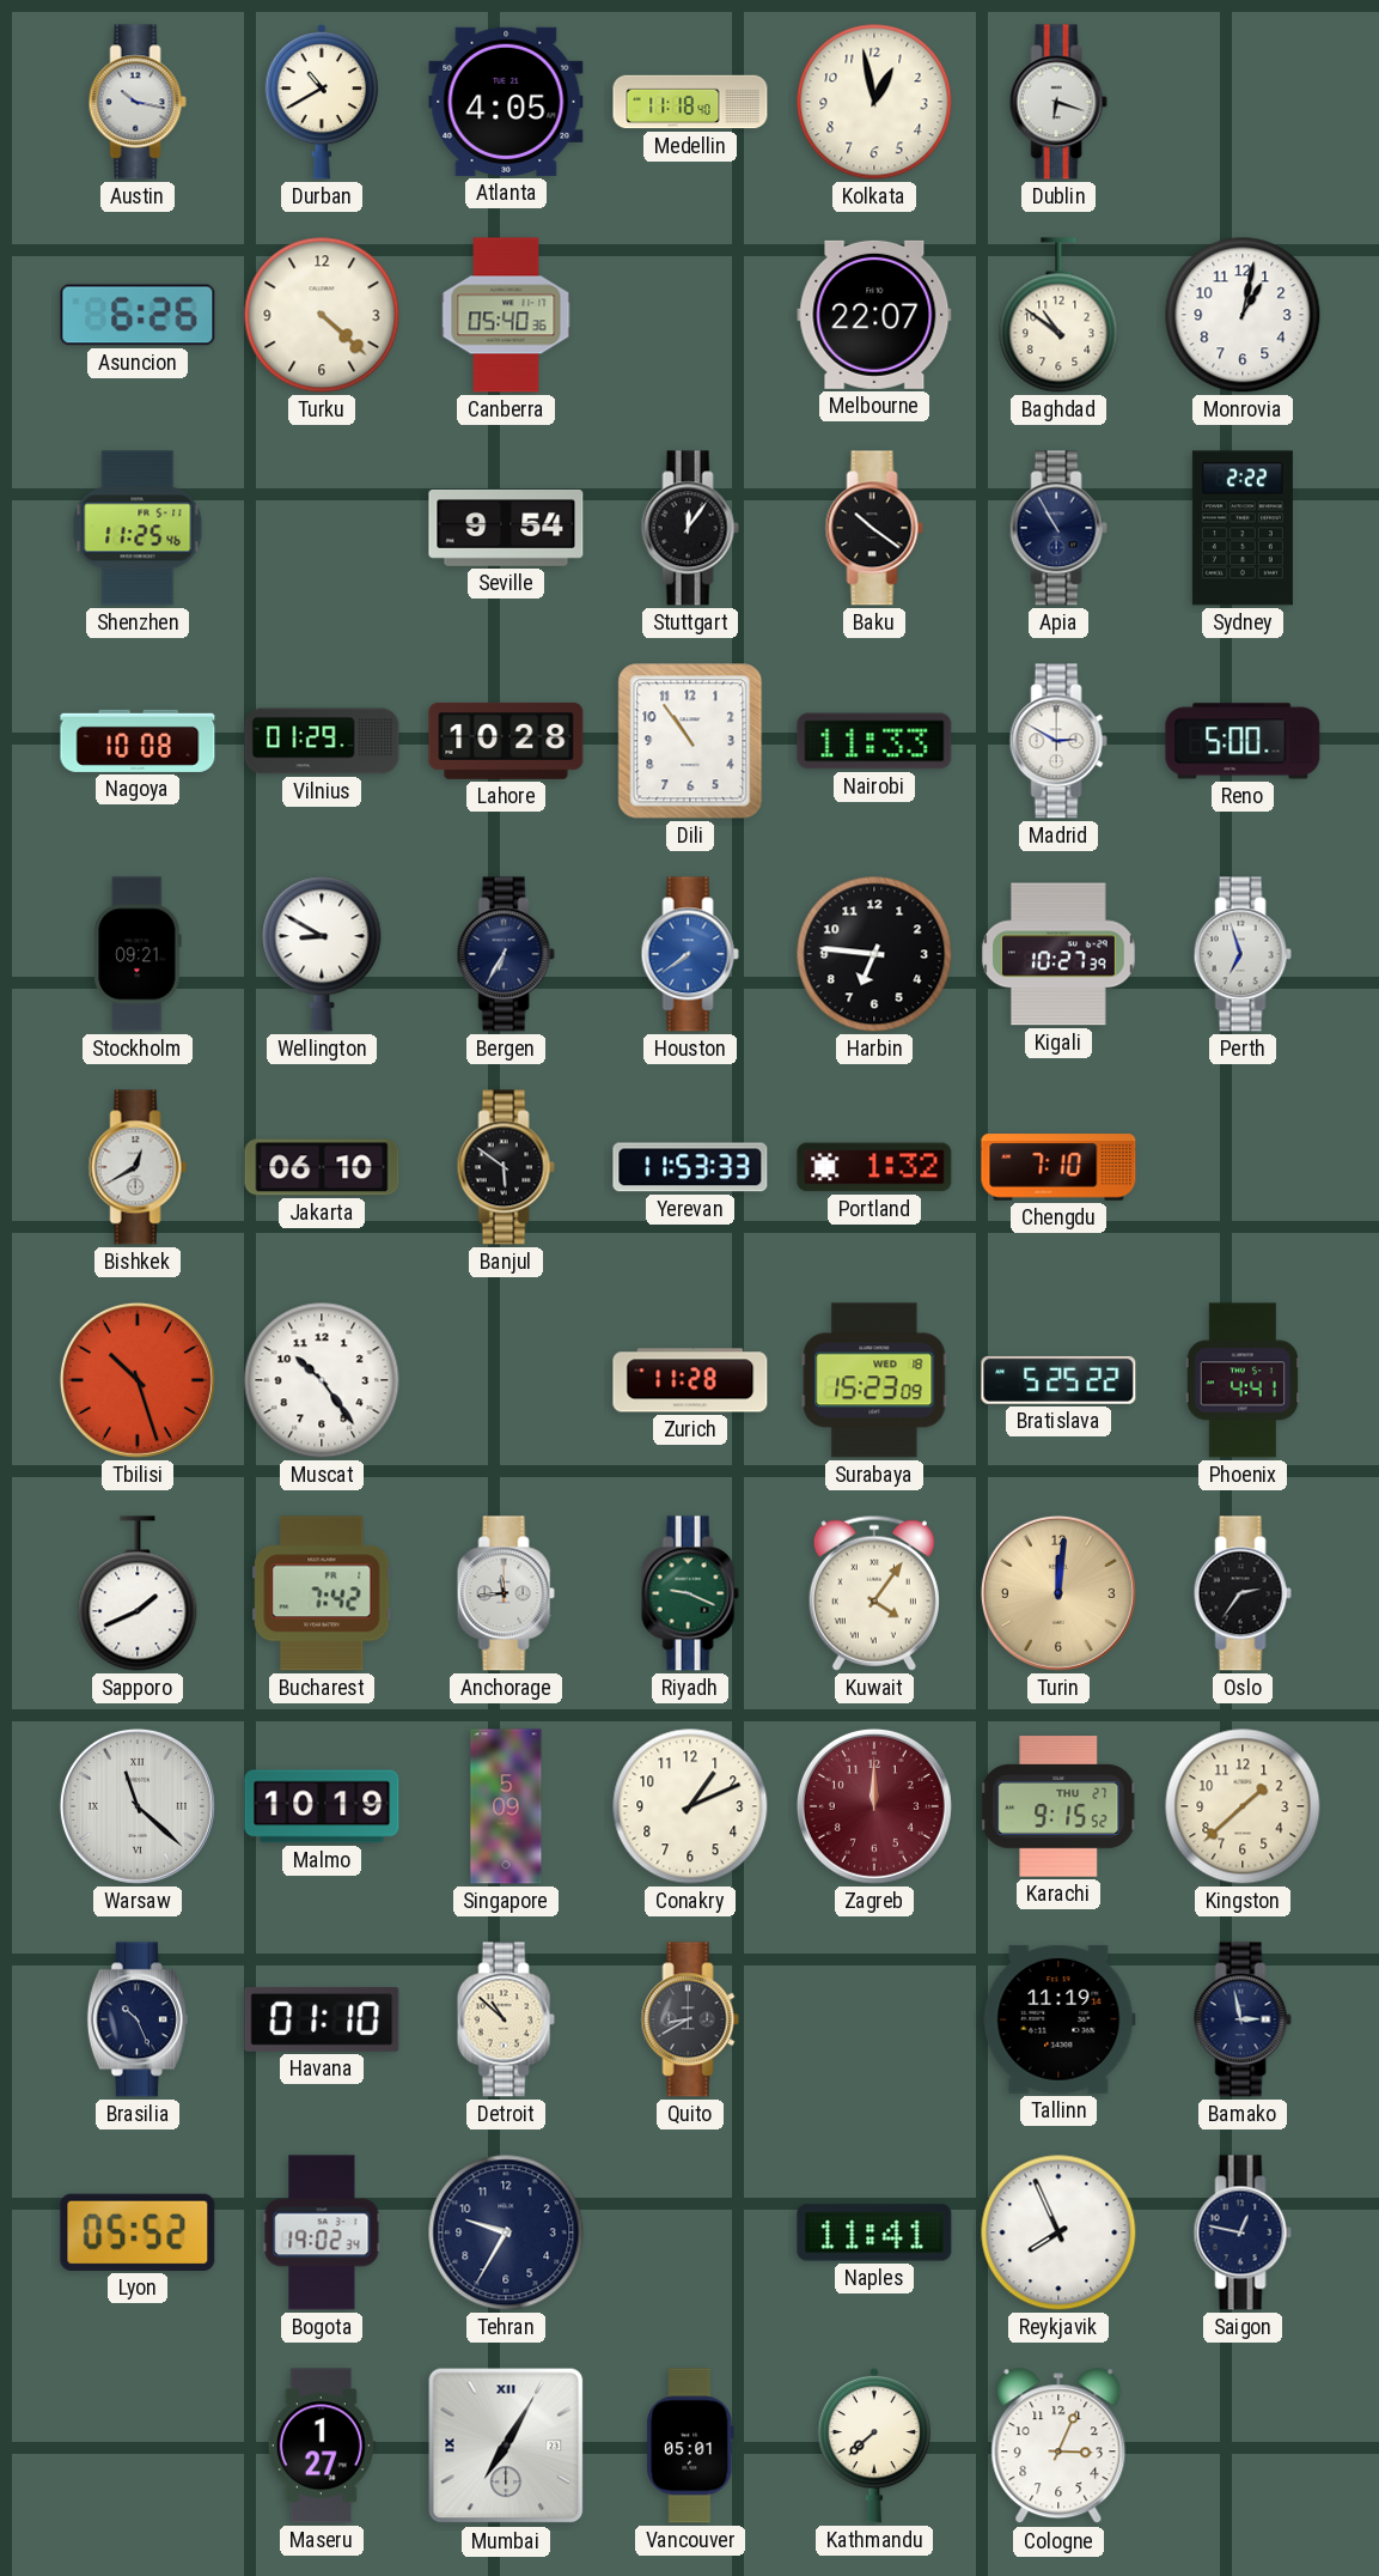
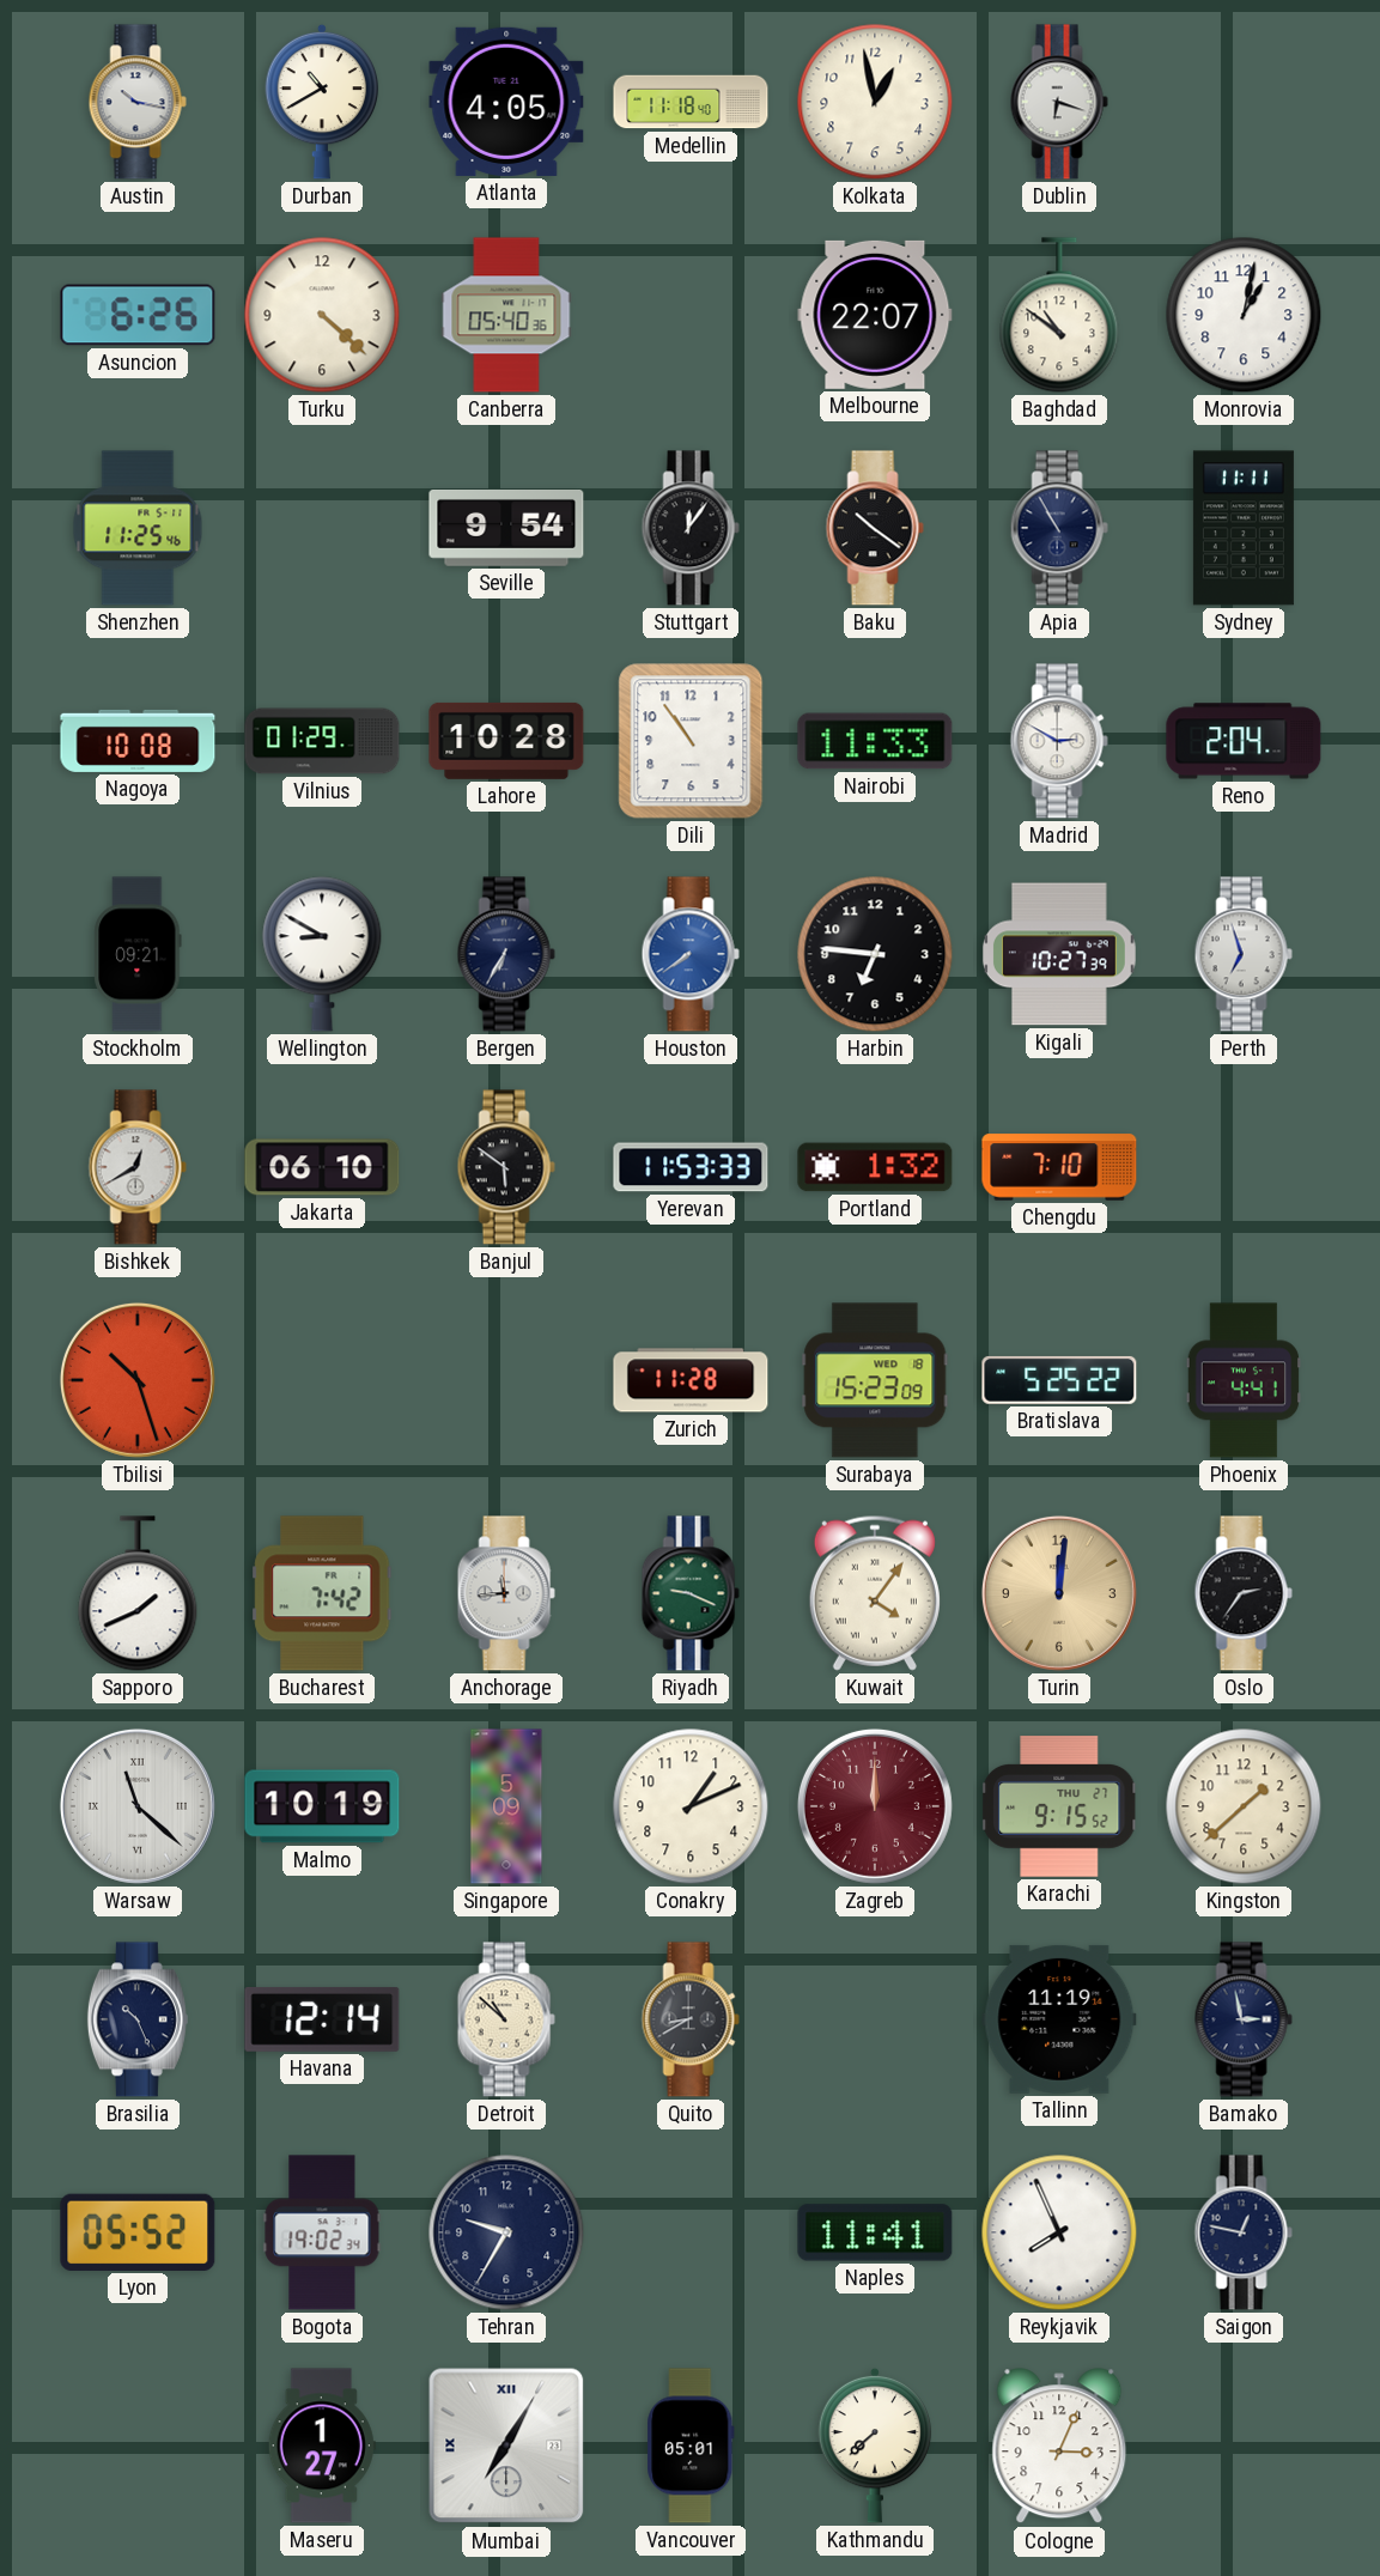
Sydney: 2:22 -> 11:11 (1244, 528)
Reno: 5:00 -> 2:04 (1244, 741)
Muscat: 10:24 -> none (322, 1380)
Havana: 01:10 -> 12:14 (322, 2019)
